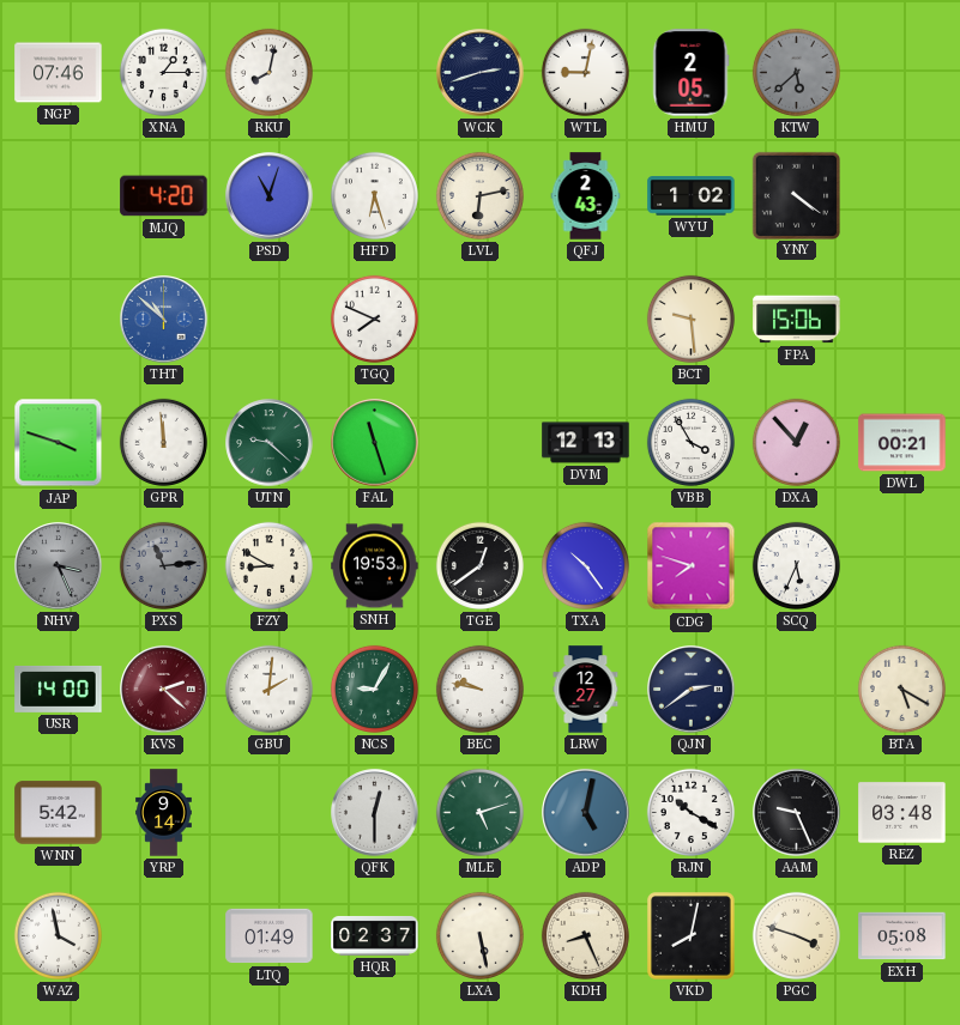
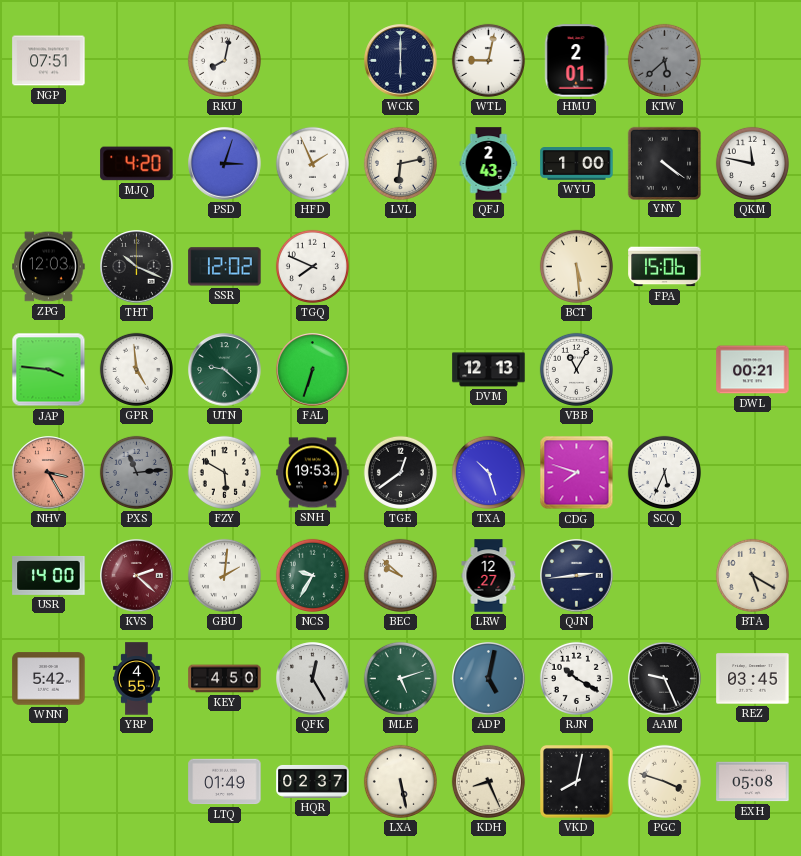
NGP: 07:46 -> 07:51 (49, 61)
XNA: 1:15 -> none (163, 72)
WCK: 2:42 -> 6:00 (401, 61)
HMU: 2:05 -> 2:01 (577, 61)
PSD: 11:03 -> 3:03 (225, 164)
HFD: 6:27 -> 1:56 (312, 163)
WYU: 1:02 -> 1:00 (577, 164)
QKM: none -> 11:47 (752, 163)
ZPG: none -> 12:03 (49, 267)
THT: 10:52 -> 10:19 (137, 267)
THT dial: blue -> black (137, 267)
SSR: none -> 12:02 (225, 267)
BCT: 9:29 -> 5:29 (576, 266)
JAP: 3:48 -> 3:46 (49, 370)
GPR: 11:59 -> 4:59 (136, 369)
FAL: 11:27 -> 6:33 (313, 370)
VBB: 3:55 -> 11:05 (576, 369)
DXA: 12:53 -> none (796, 442)
NHV: 3:26 -> 3:25 (49, 473)
NHV dial: grey -> salmon (49, 473)
FZY: 8:50 -> 5:50 (224, 472)
TXA: 10:24 -> 10:27 (488, 472)
NCS: 9:05 -> 9:35 (312, 575)
BEC: 9:47 -> 9:52 (400, 575)
QJN: 2:39 -> 2:44 (577, 576)
YRP: 9:14 -> 4:55 (137, 679)
KEY: none -> 4:50 (225, 679)
QFK: 12:30 -> 12:25 (313, 679)
REZ: 03:48 -> 03:45 (753, 679)
WAZ: 3:58 -> none (58, 935)
